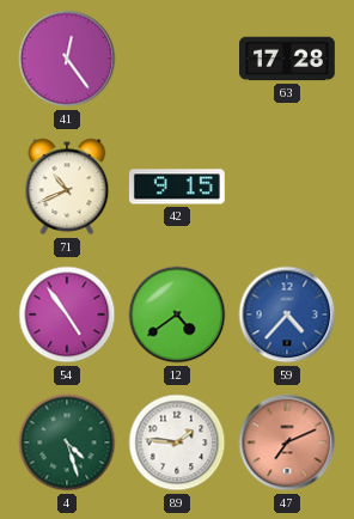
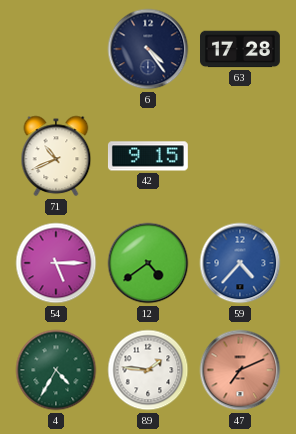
41: 12:24 -> none (67, 59)
6: none -> 4:24 (148, 49)
54: 4:54 -> 5:15 (56, 263)
4: 4:27 -> 4:35 (56, 370)
